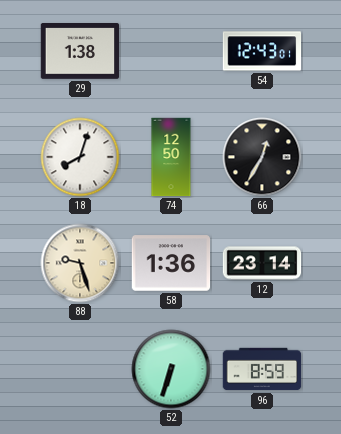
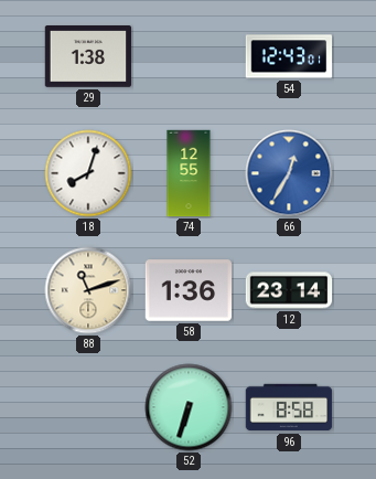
74: 12:50 -> 12:55 (189, 173)
66 dial: black -> blue (289, 173)
88: 9:27 -> 11:12 (88, 290)
96: 8:59 -> 8:58 (289, 407)
